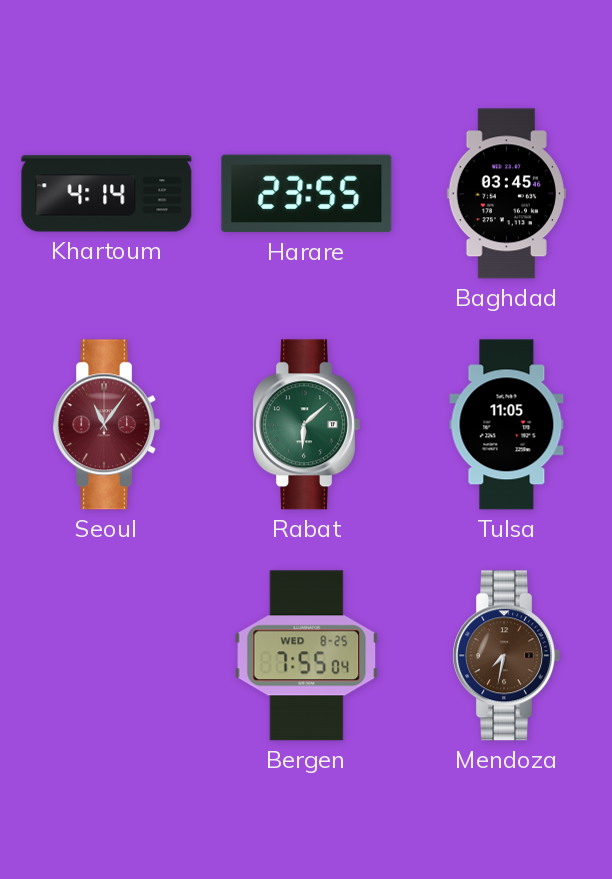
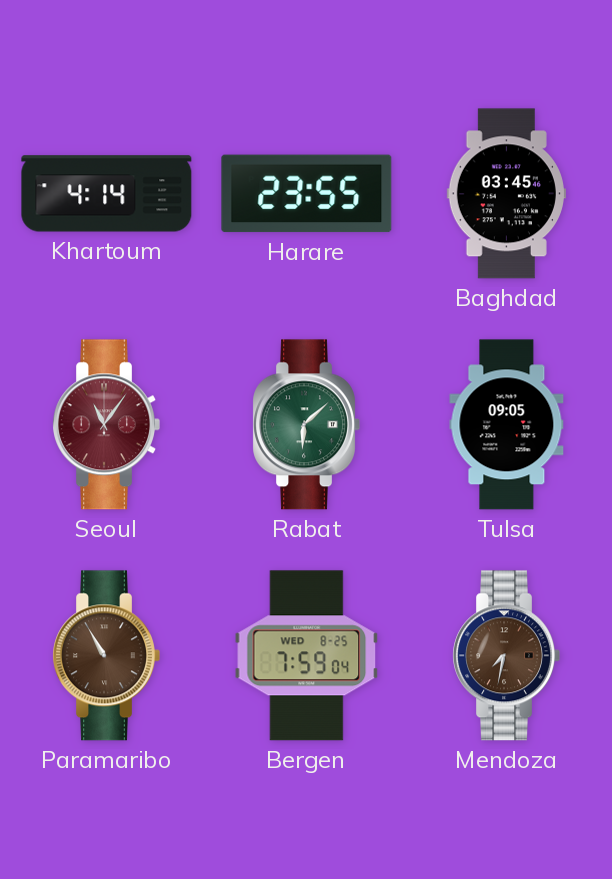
Tulsa: 11:05 -> 09:05 (507, 425)
Paramaribo: none -> 10:55 (106, 656)
Bergen: 7:55 -> 7:59 (307, 656)
